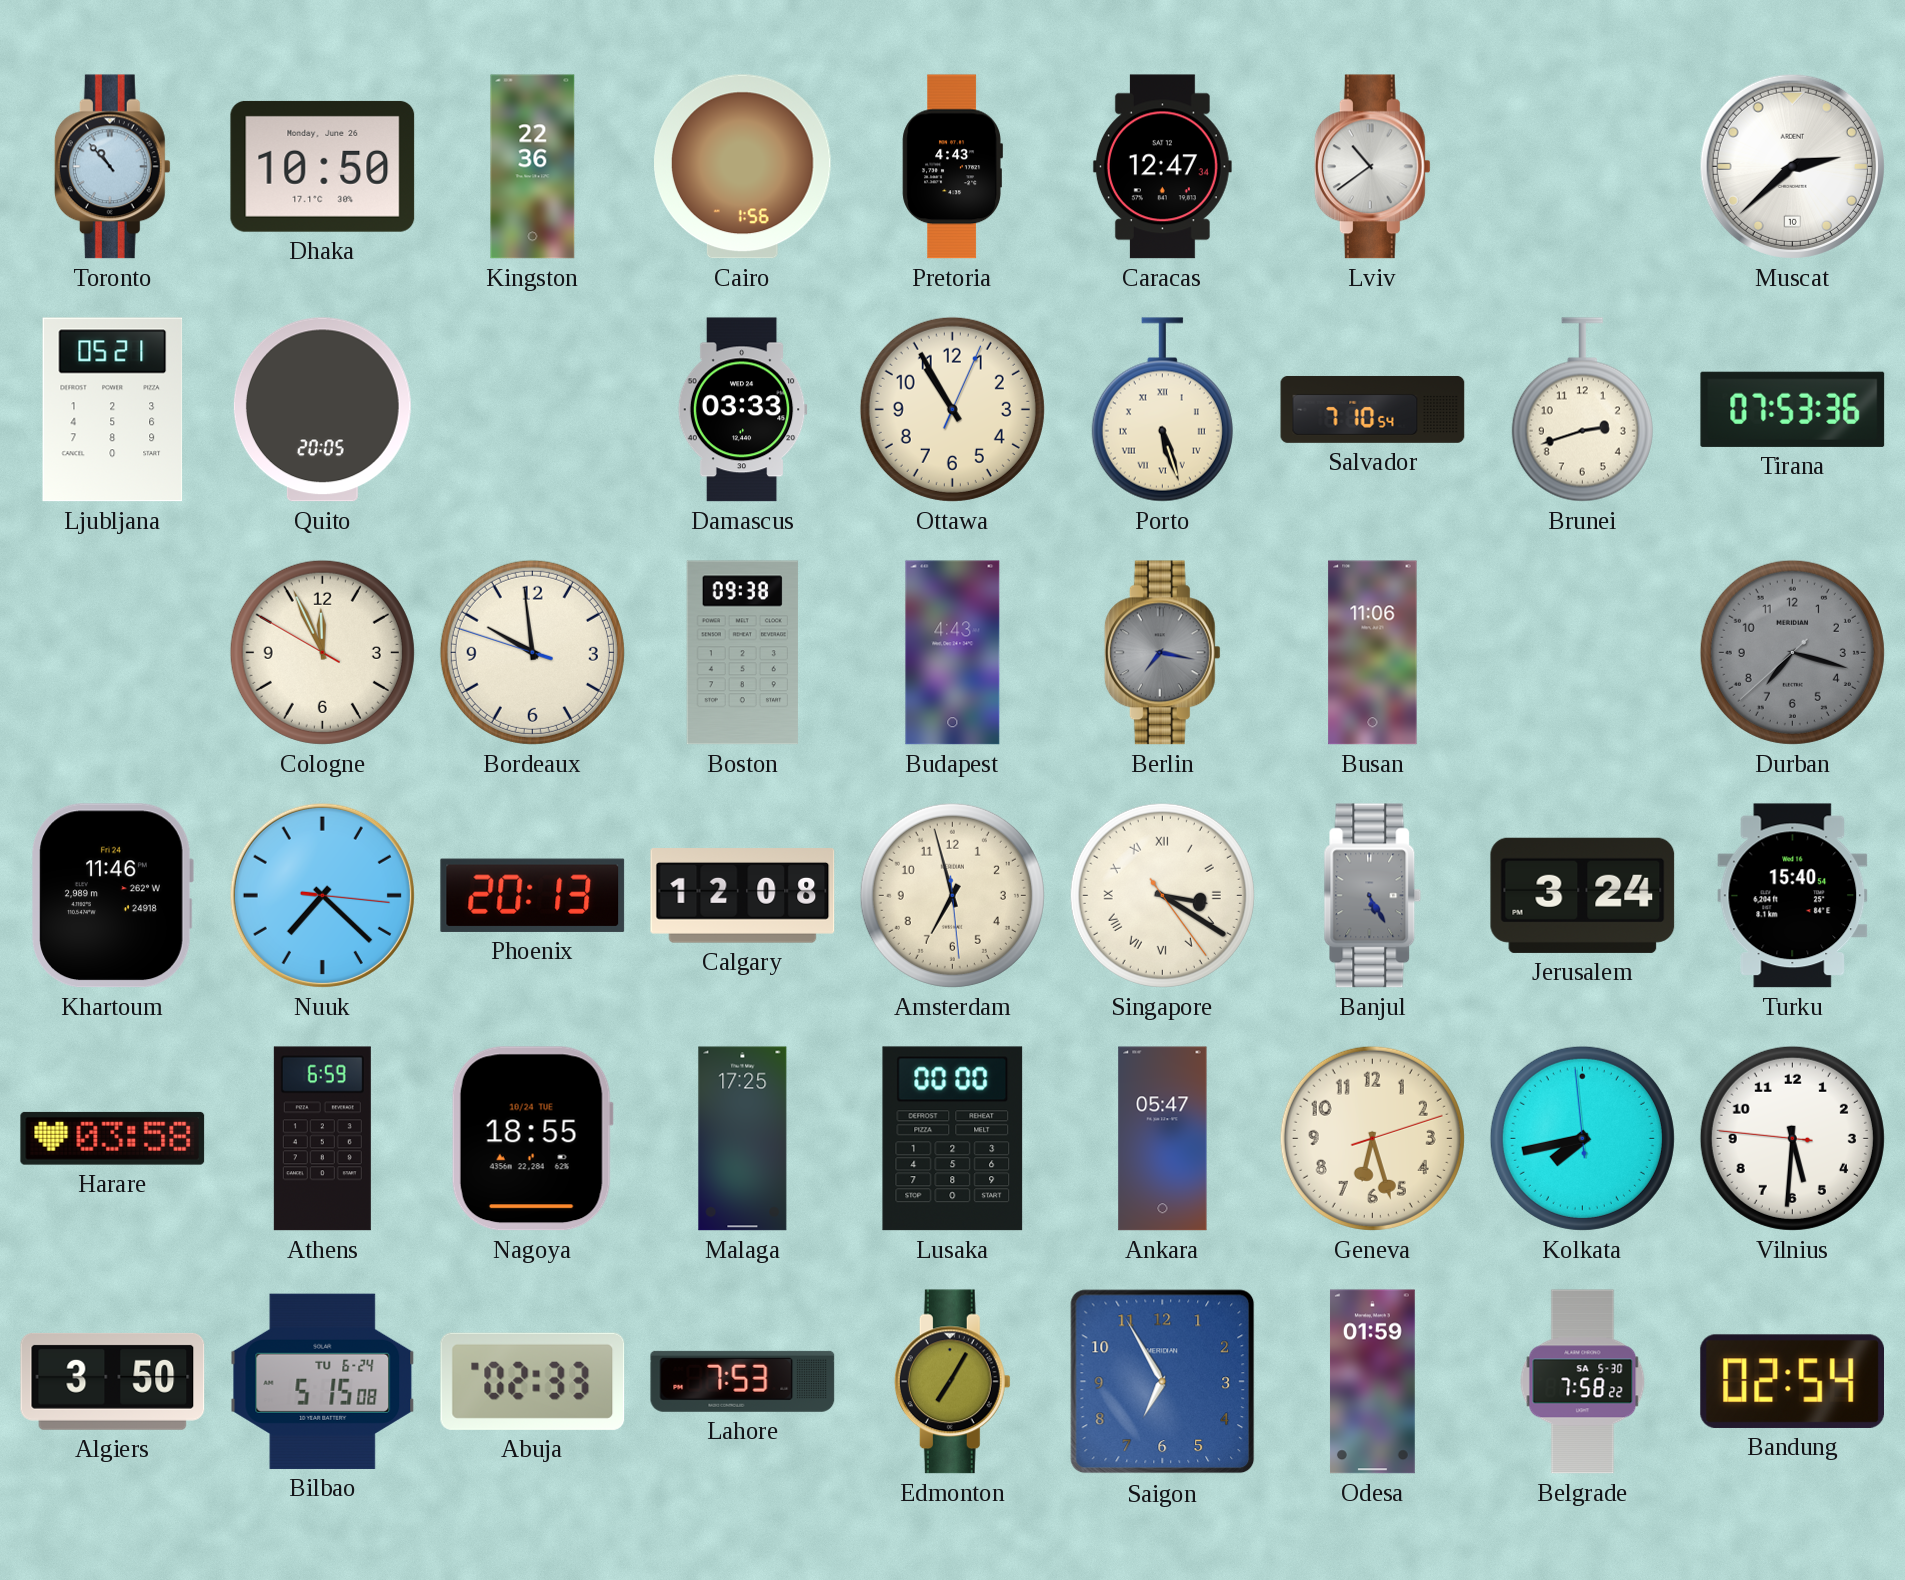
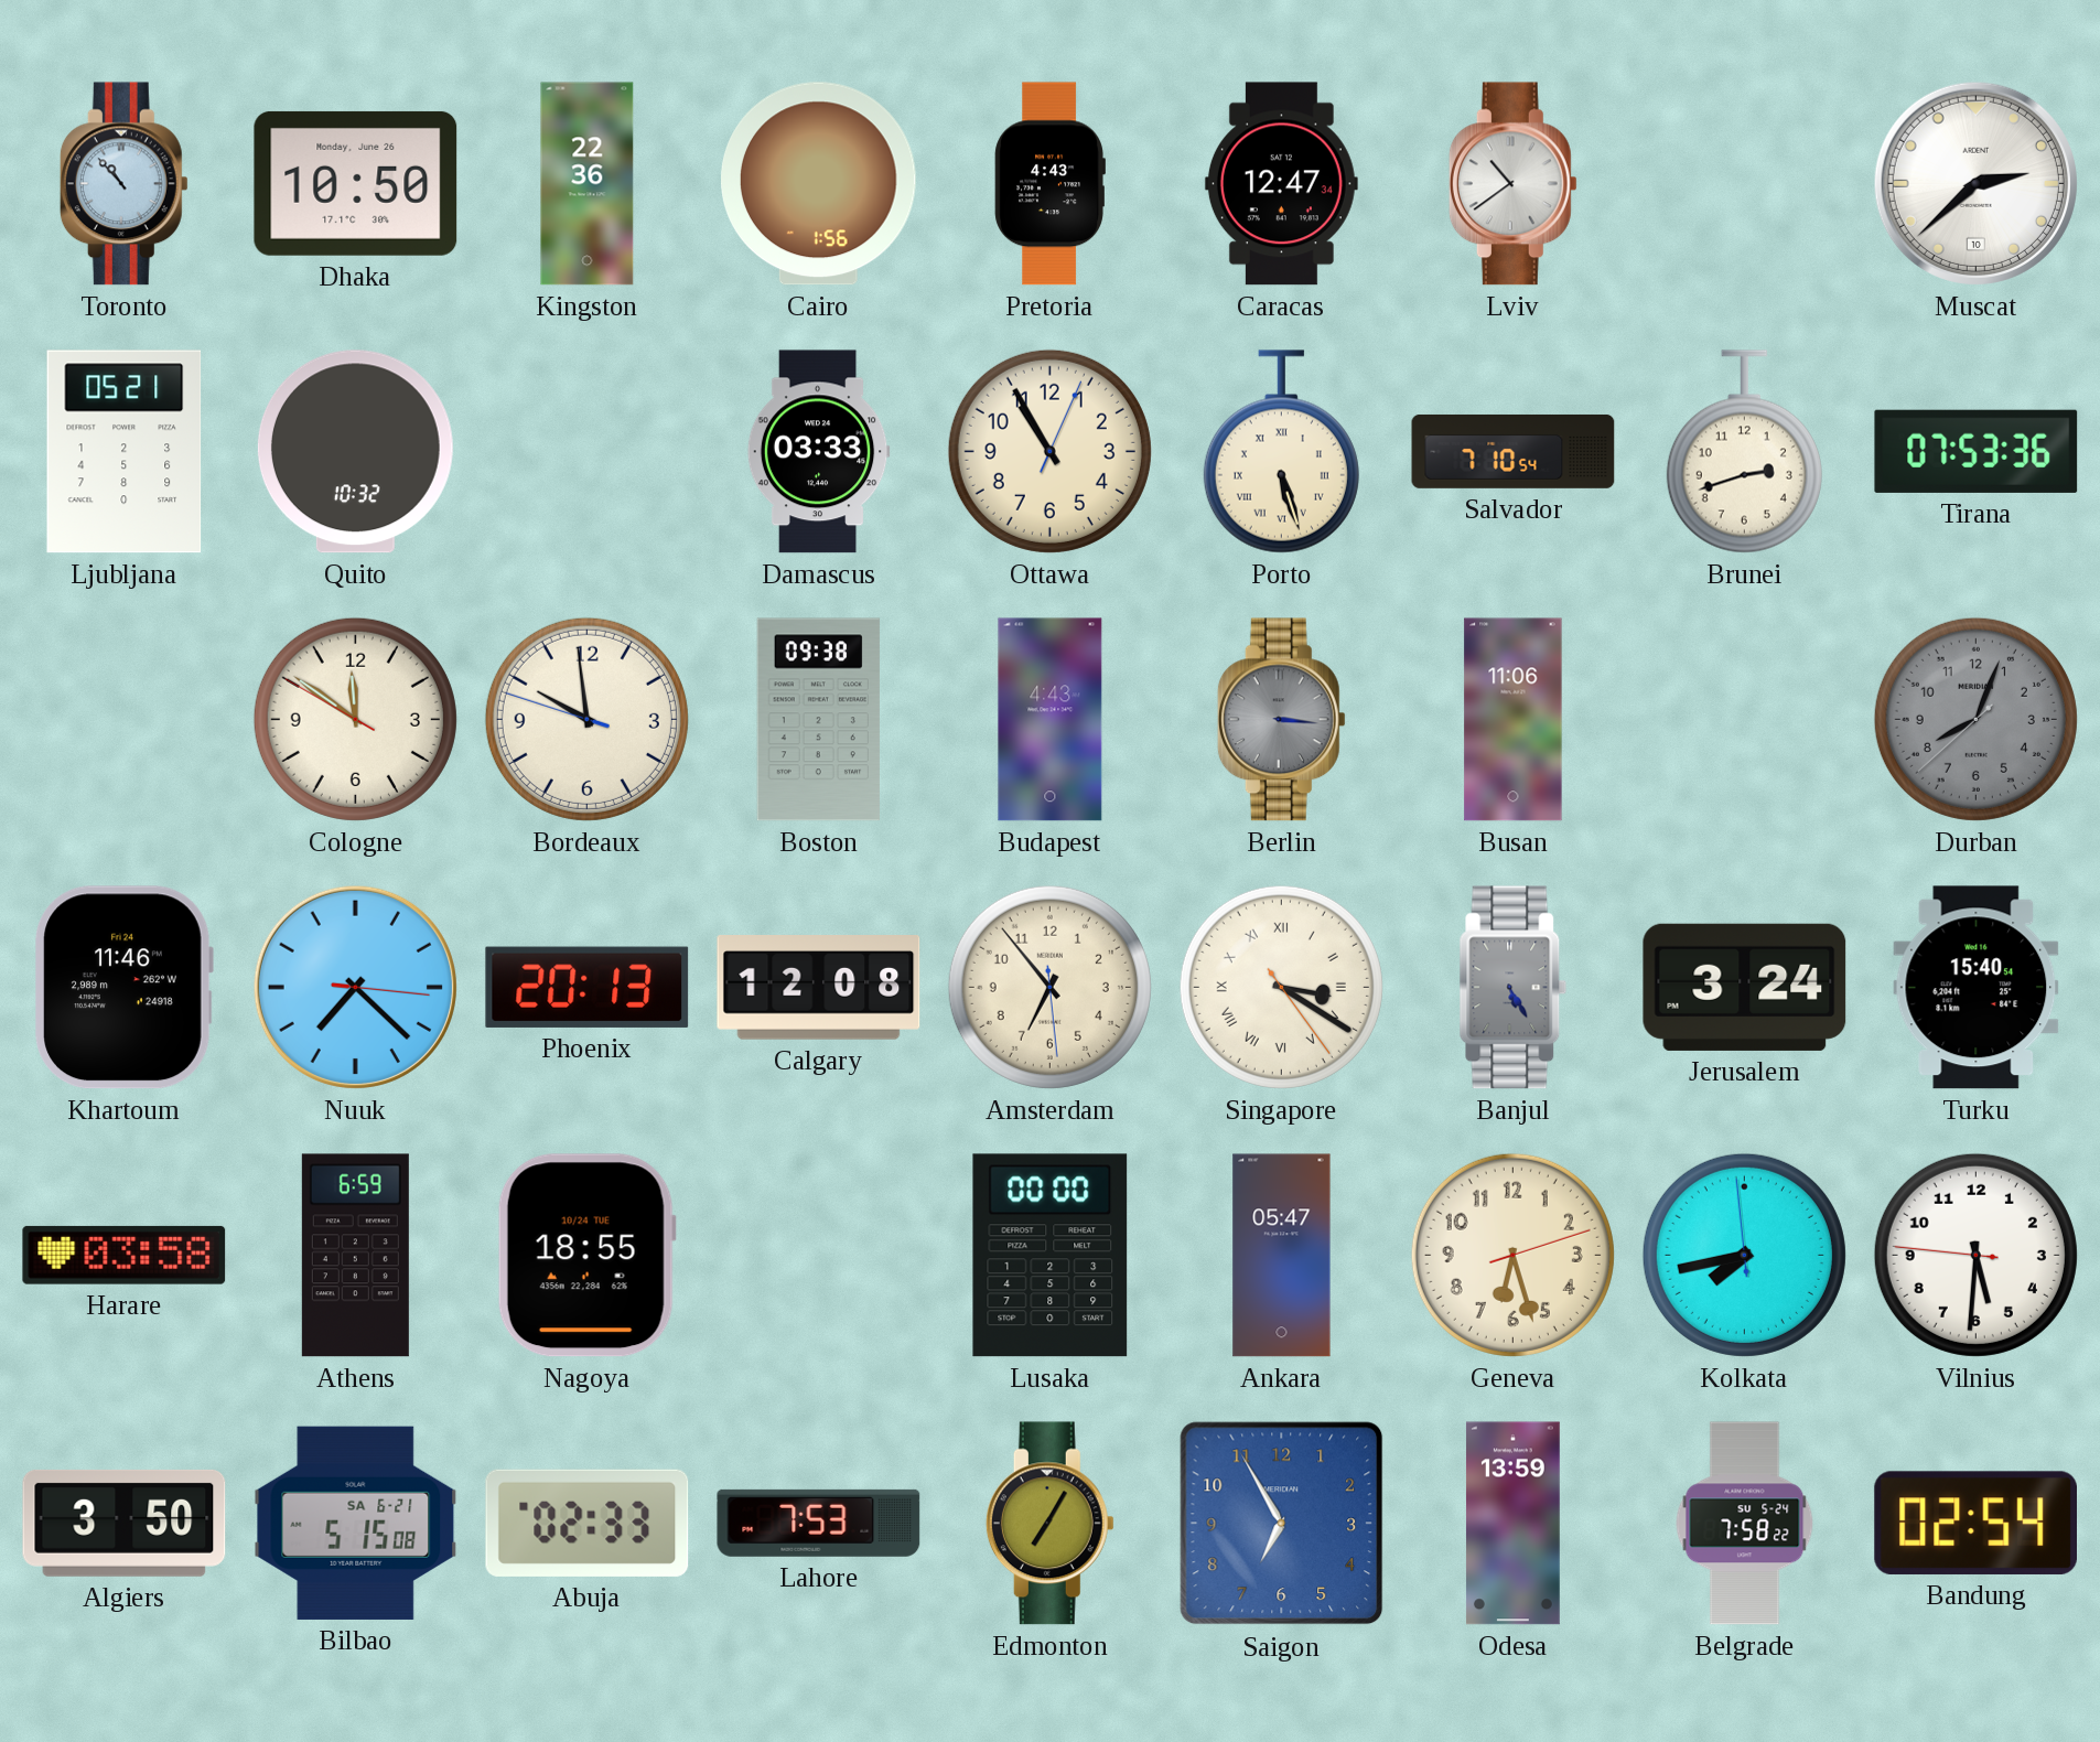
Quito: 20:05 -> 10:32 (355, 452)
Cologne: 11:55 -> 11:50 (355, 719)
Berlin: 7:17 -> 3:16 (1281, 720)
Durban: 7:17 -> 8:03 (1975, 719)
Amsterdam: 6:57 -> 6:53 (1049, 987)
Malaga: 17:25 -> none (743, 1139)
Bilbao date: TU 6-24 -> SA 6-21 (356, 1523)
Odesa: 01:59 -> 13:59 (1512, 1524)
Belgrade date: SA 5-30 -> SU 5-24 (1745, 1524)
